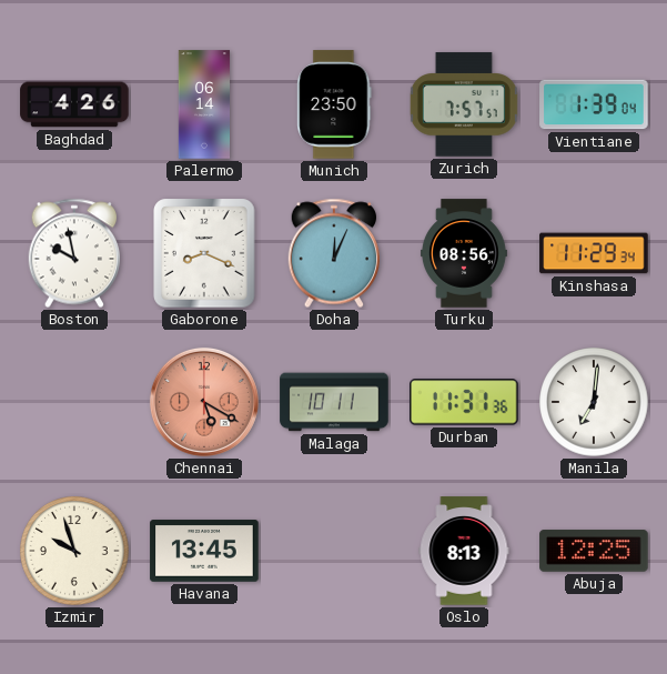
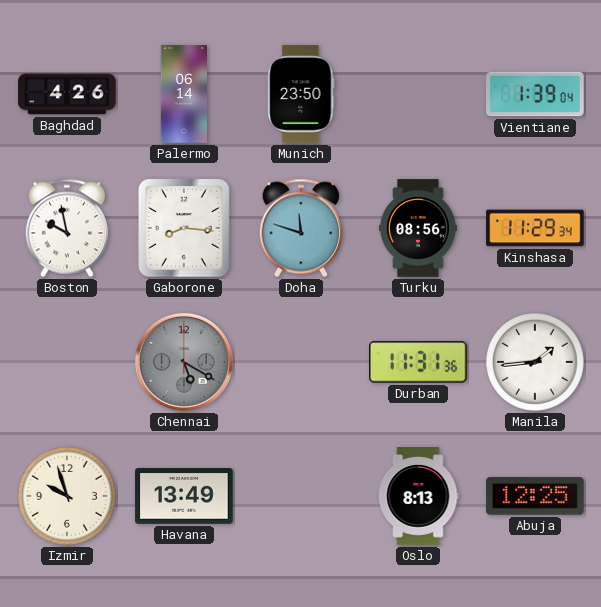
Zurich: 7:57 -> none (464, 104)
Gaborone: 8:19 -> 8:16 (184, 228)
Doha: 12:04 -> 11:48 (300, 228)
Chennai dial: salmon -> grey (184, 362)
Malaga: 10:11 -> none (334, 402)
Manila: 7:01 -> 1:44 (535, 362)
Havana: 13:45 -> 13:49 (184, 496)
